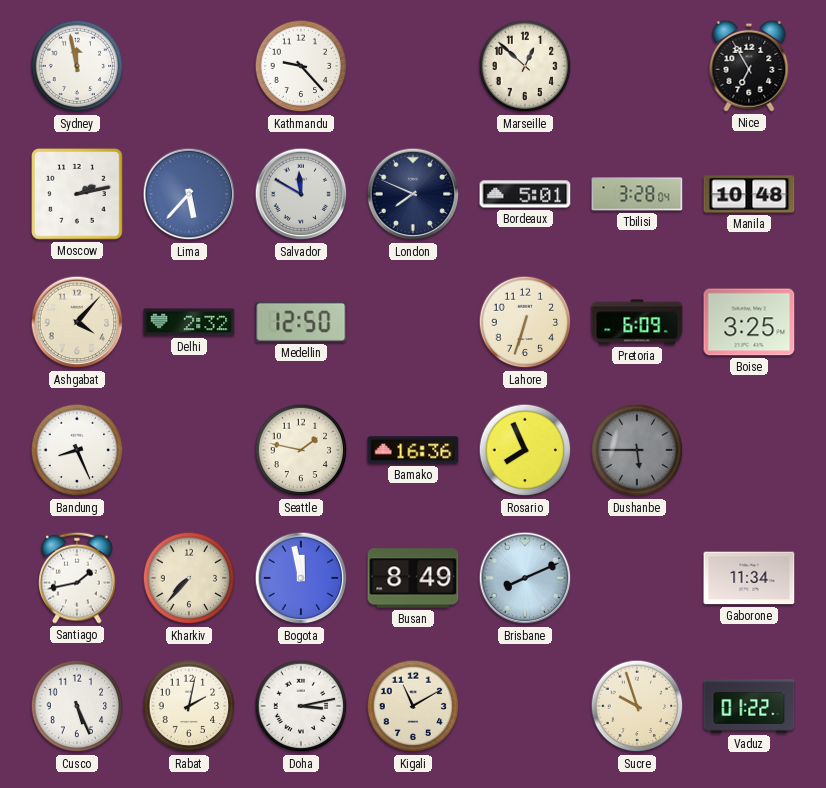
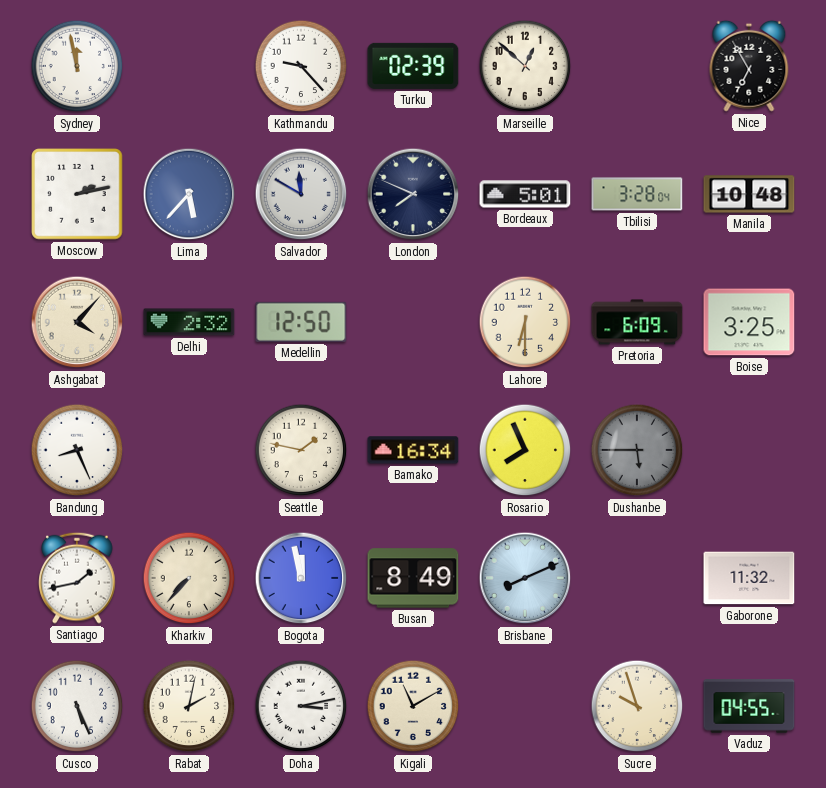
Turku: none -> 02:39 (413, 66)
Lahore: 6:33 -> 6:30 (525, 322)
Bamako: 16:36 -> 16:34 (413, 450)
Gaborone: 11:34 -> 11:32 (749, 578)
Vaduz: 01:22 -> 04:55 (749, 706)
